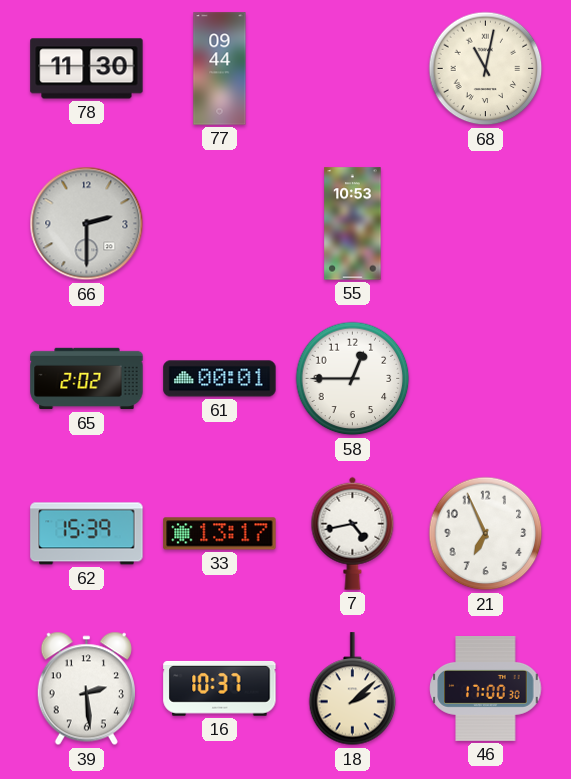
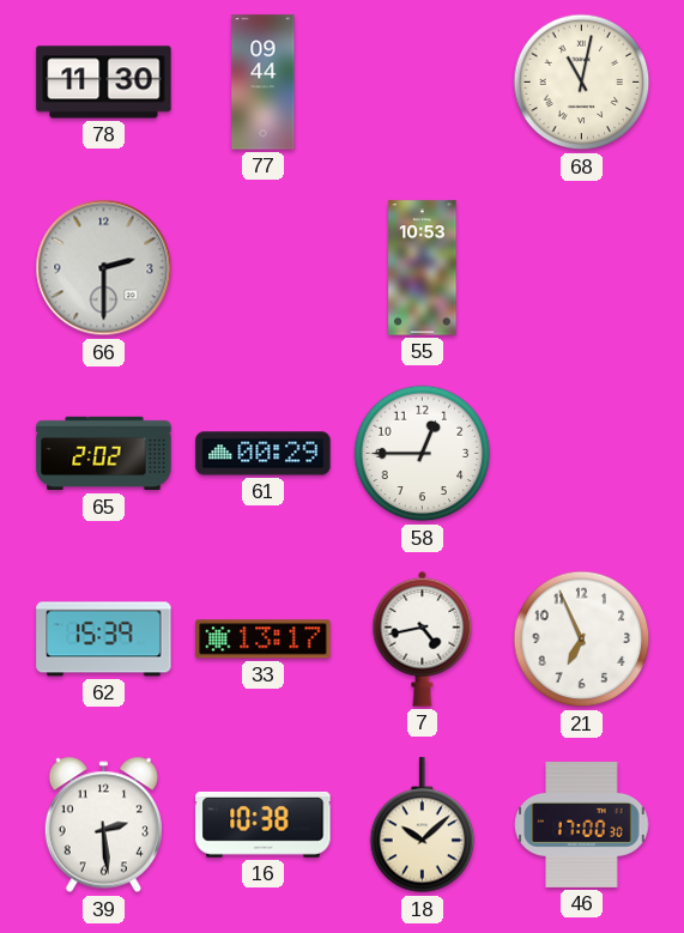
61: 00:01 -> 00:29 (264, 454)
16: 10:37 -> 10:38 (264, 824)
18: 2:08 -> 10:08 (423, 825)
